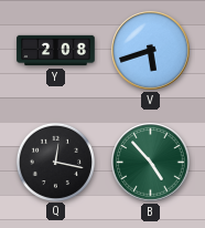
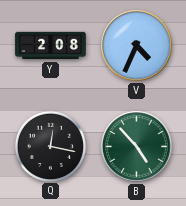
V: 5:42 -> 4:34 (137, 46)
